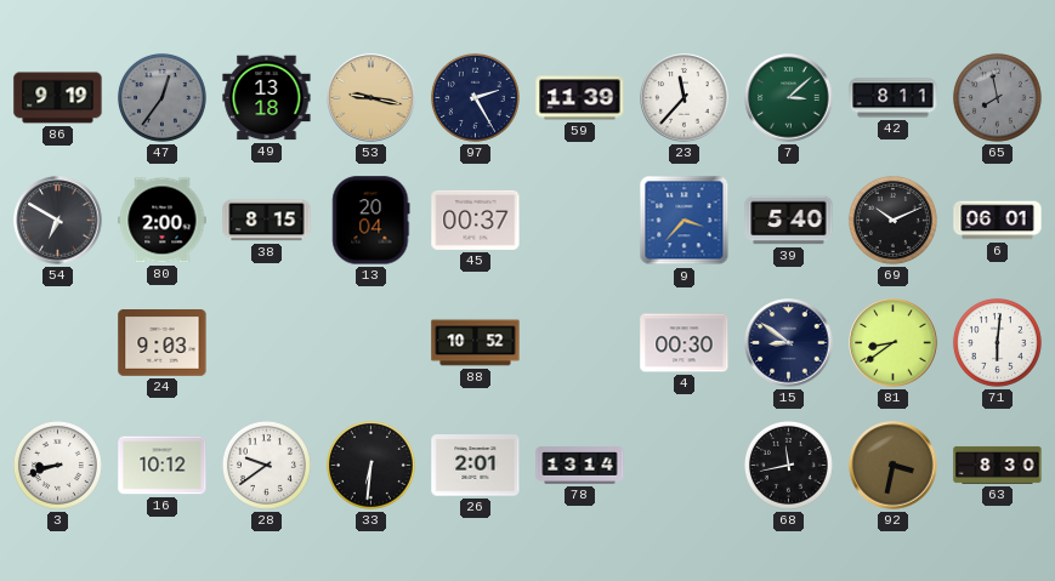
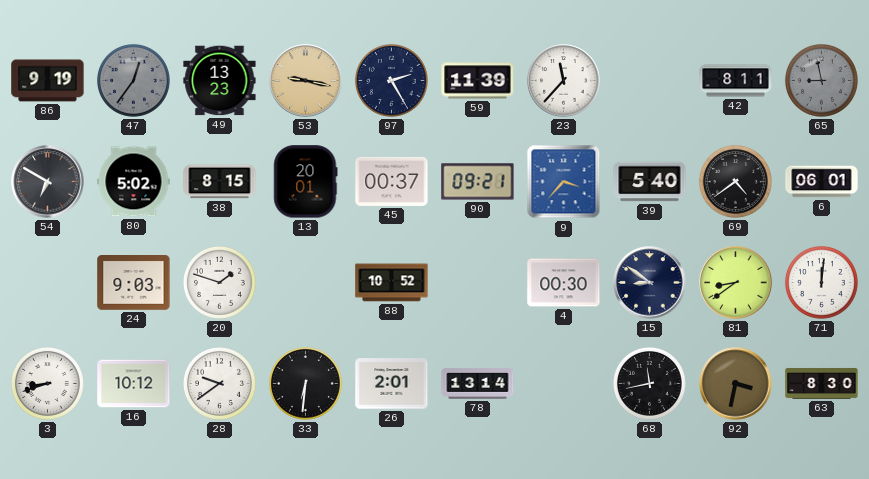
49: 13:18 -> 13:23 (220, 81)
7: 3:08 -> none (789, 98)
65: 7:58 -> 8:58 (821, 80)
80: 2:00 -> 5:02 (134, 182)
13: 20:04 -> 20:01 (306, 182)
90: none -> 09:21 (478, 182)
69: 10:11 -> 4:39 (735, 181)
20: none -> 1:48 (219, 282)
71: 6:01 -> 12:01 (821, 282)
